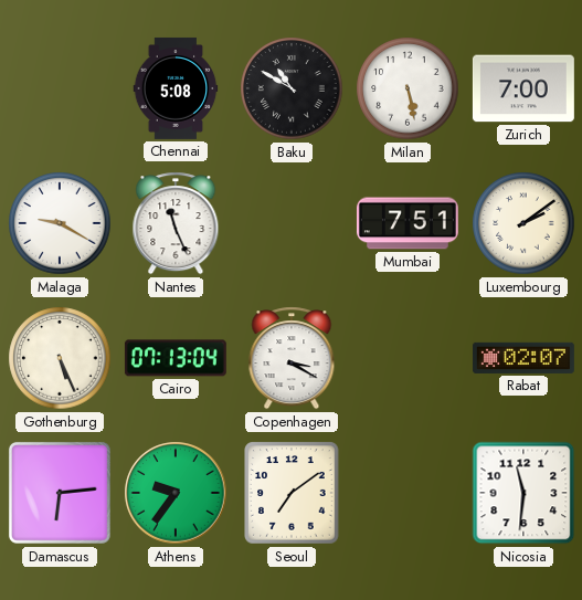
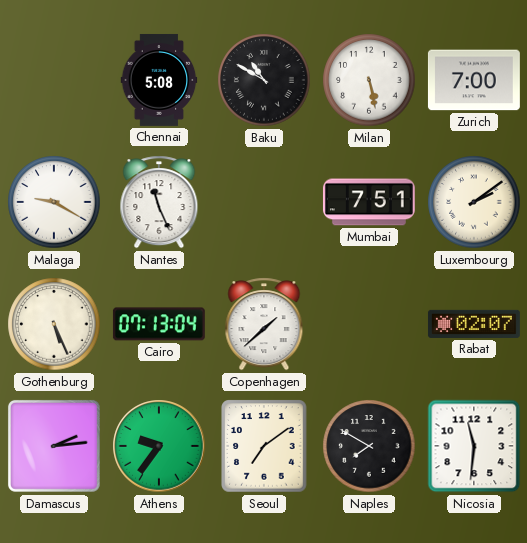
Copenhagen: 3:20 -> 1:38 (264, 324)
Damascus: 6:14 -> 2:14 (54, 446)
Naples: none -> 7:50 (369, 446)
